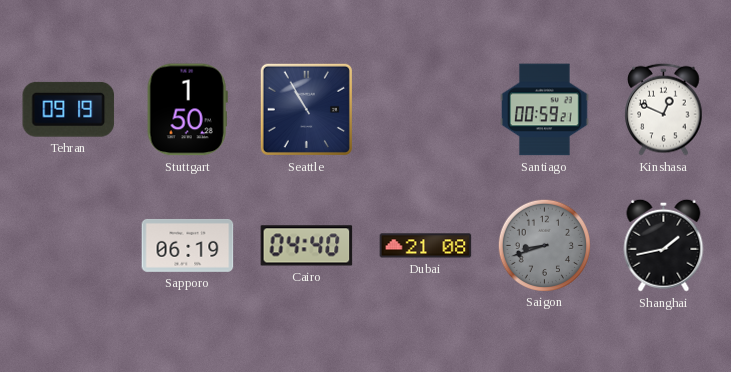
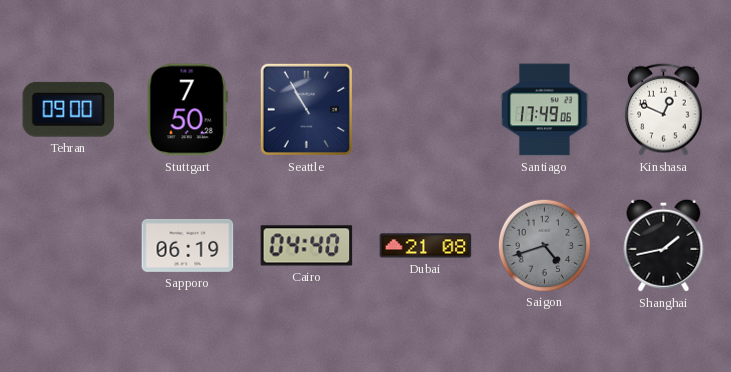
Tehran: 09:19 -> 09:00 (69, 109)
Stuttgart: 1:50 -> 7:50 (187, 110)
Santiago: 00:59 -> 17:49 (545, 110)
Saigon: 8:42 -> 4:42 (544, 245)
